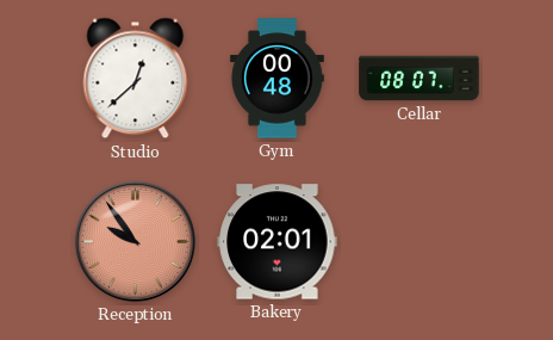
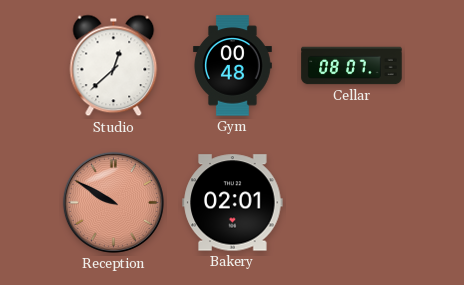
Reception: 9:54 -> 9:50 (113, 202)
